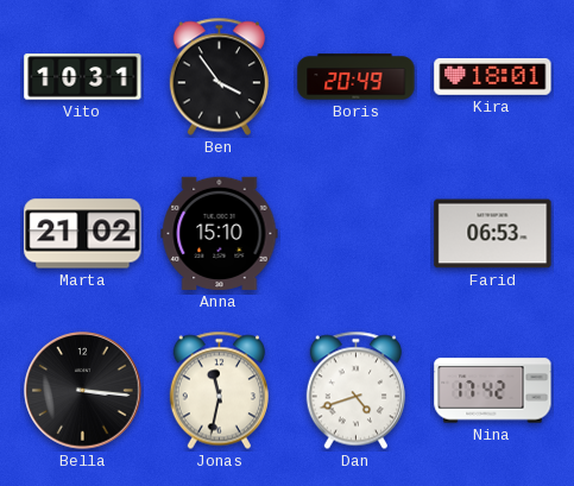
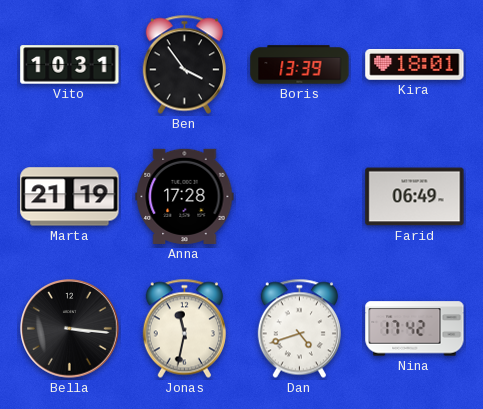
Boris: 20:49 -> 13:39 (300, 65)
Marta: 21:02 -> 21:19 (70, 197)
Anna: 15:10 -> 17:28 (185, 196)
Farid: 06:53 -> 06:49 (415, 197)
